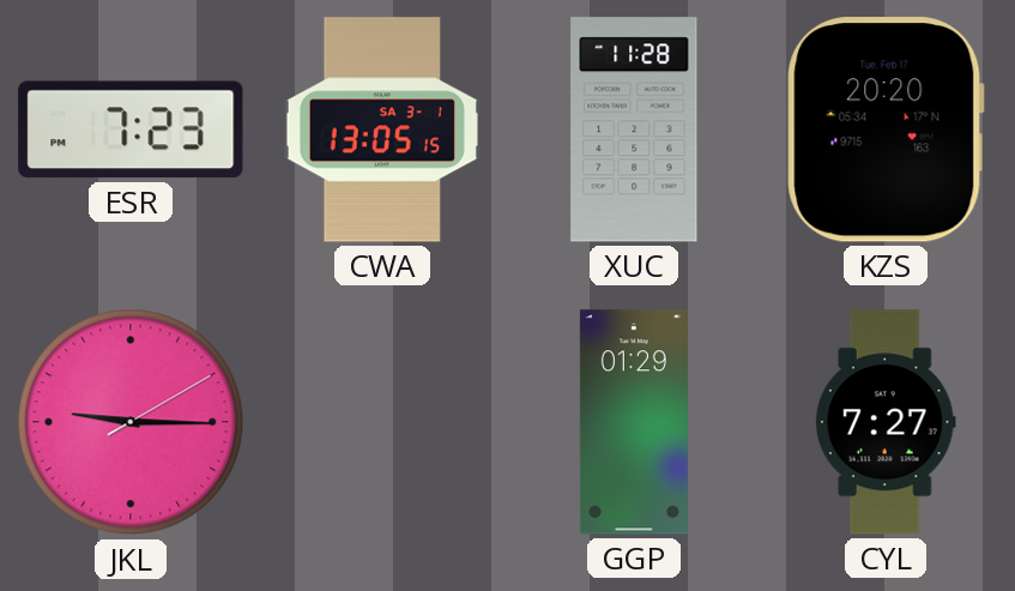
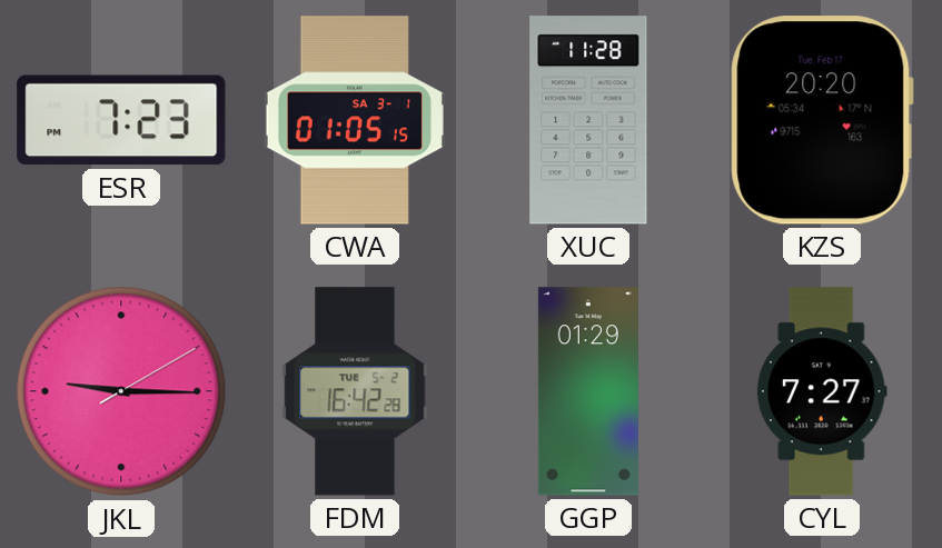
CWA: 13:05 -> 01:05 (355, 120)
FDM: none -> 16:42 (355, 391)
